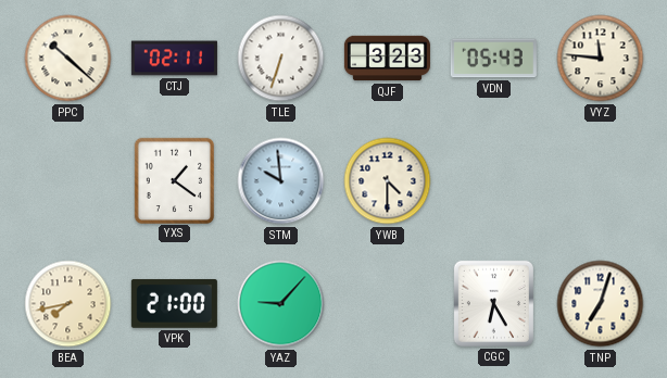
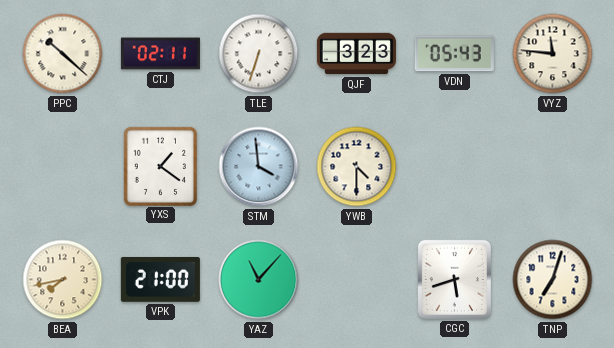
STM: 9:59 -> 3:59 (259, 167)
YAZ: 9:07 -> 11:07 (259, 280)
CGC: 6:25 -> 5:42 (454, 279)
